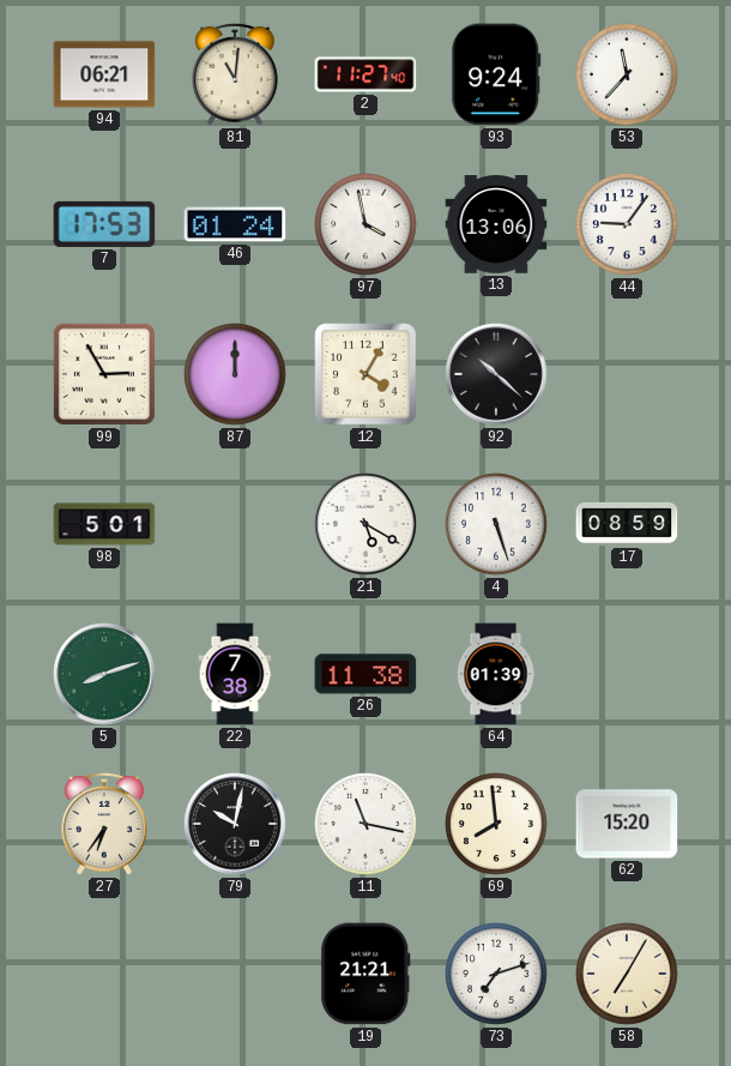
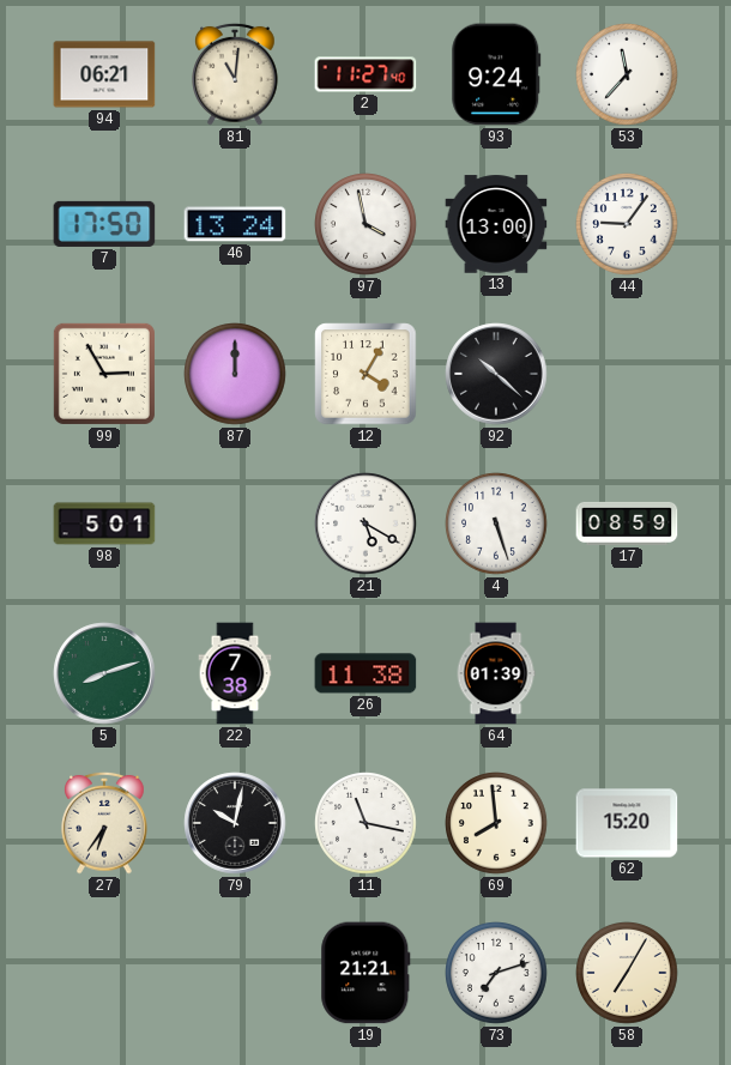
7: 17:53 -> 17:50 (104, 224)
46: 01:24 -> 13:24 (235, 224)
13: 13:06 -> 13:00 (496, 224)
